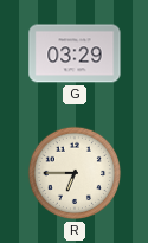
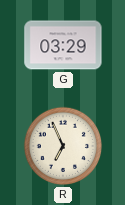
R: 6:45 -> 6:56 (63, 146)
